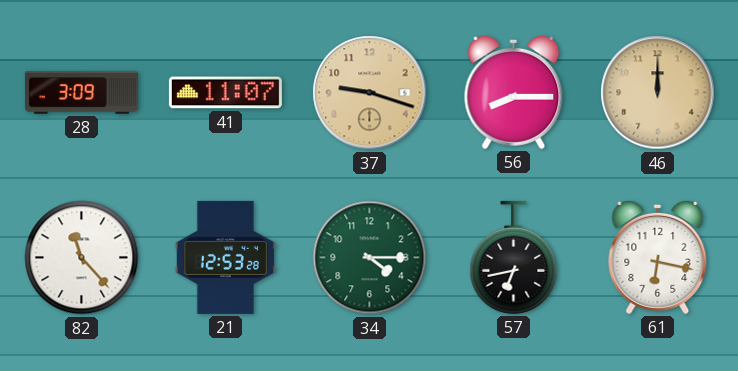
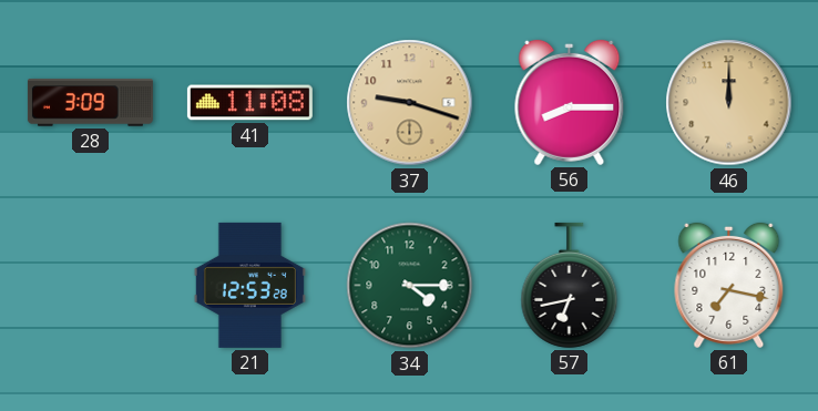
41: 11:07 -> 11:08 (249, 103)
82: 11:23 -> none (82, 258)
61: 6:17 -> 7:17 (729, 285)
